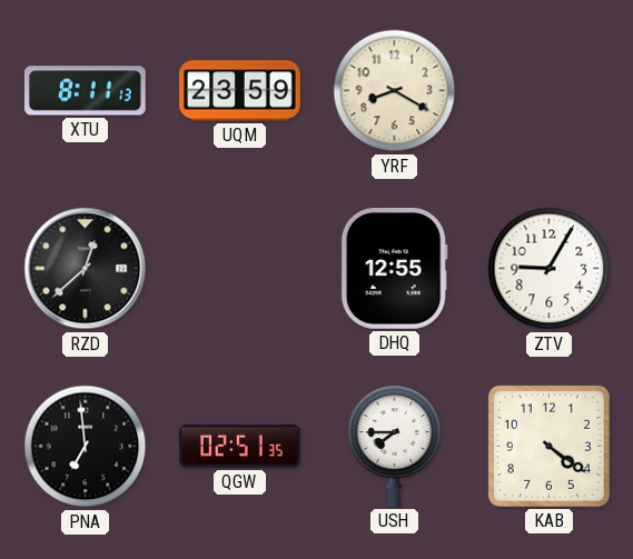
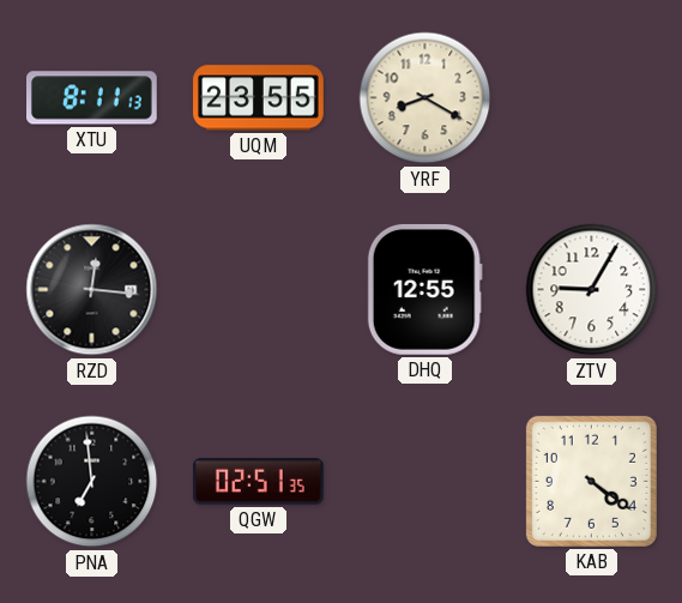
UQM: 23:59 -> 23:55 (259, 98)
RZD: 12:38 -> 12:16 (92, 290)
USH: 7:45 -> none (395, 446)
